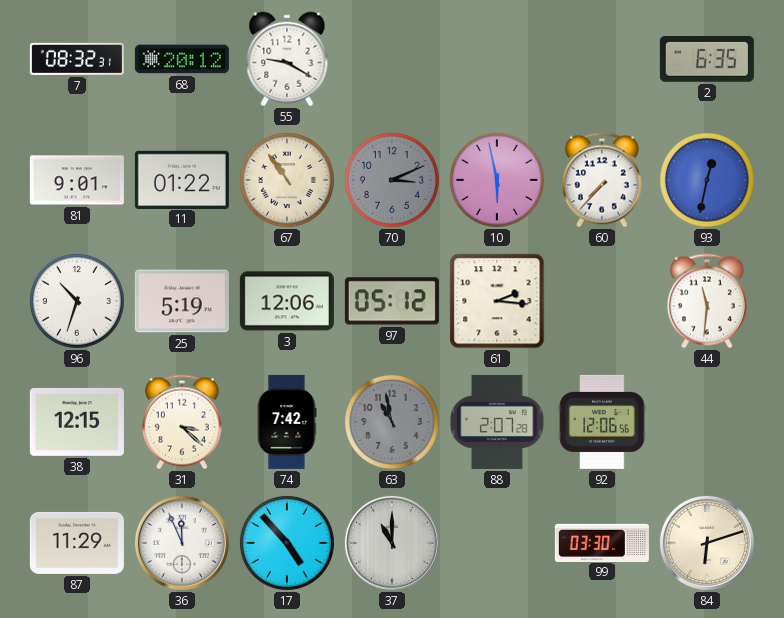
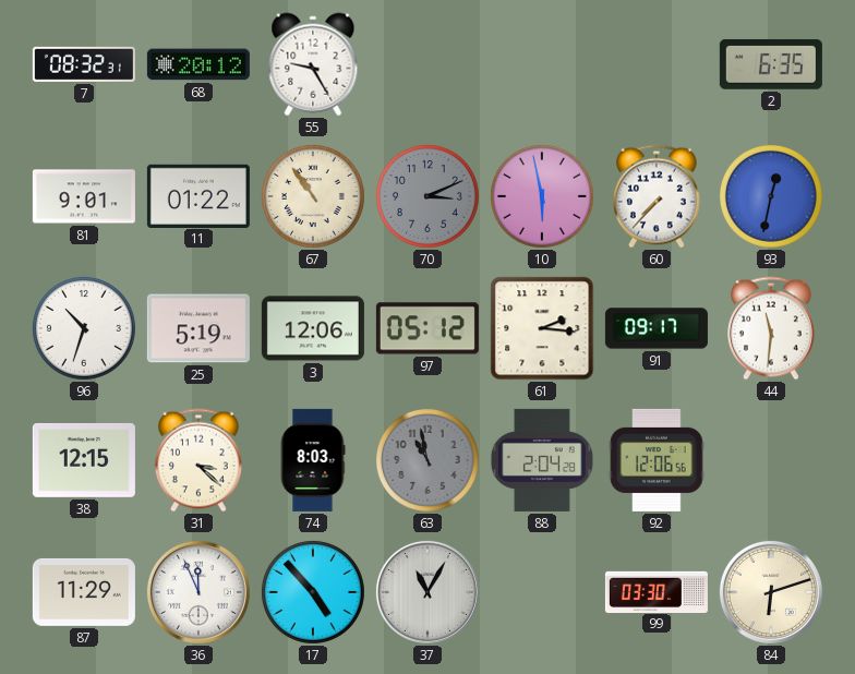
55: 9:20 -> 9:25 (313, 64)
91: none -> 09:17 (657, 328)
74: 7:42 -> 8:03 (313, 460)
88: 2:07 -> 2:04 (542, 460)
37: 11:00 -> 11:05 (427, 592)
